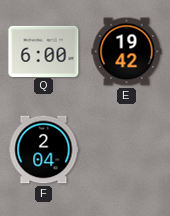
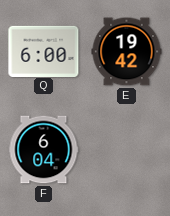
F: 2:04 -> 6:04 (44, 150)
